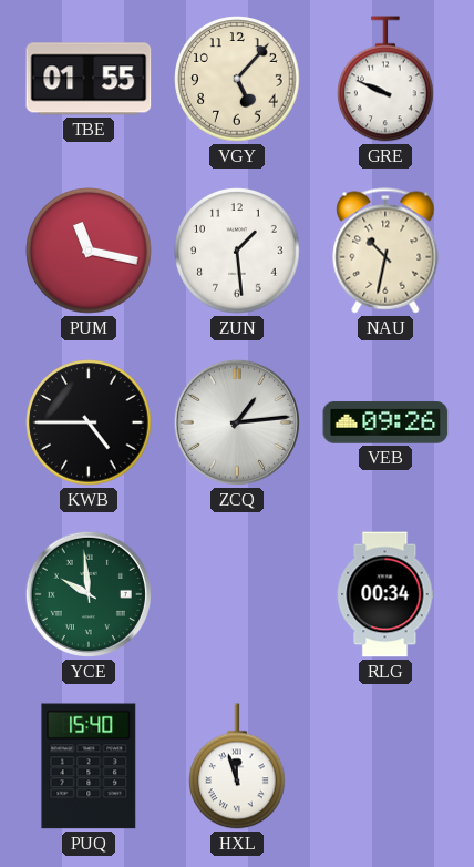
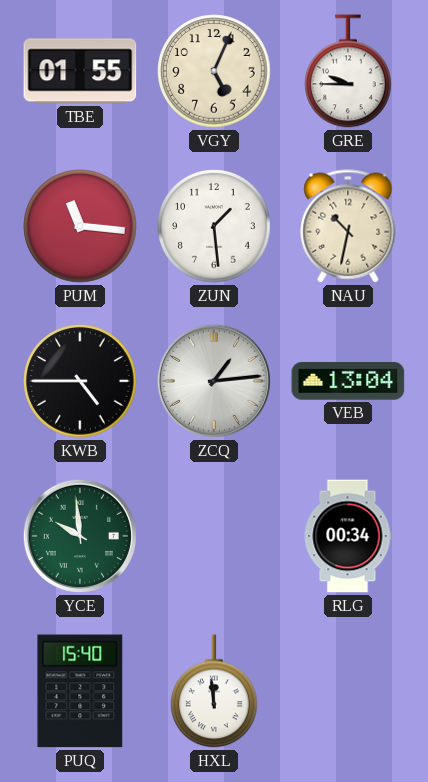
VGY: 5:07 -> 5:04 (214, 71)
GRE: 9:49 -> 9:45 (348, 71)
PUM: 11:17 -> 11:16 (80, 226)
VEB: 09:26 -> 13:04 (348, 381)
HXL: 11:57 -> 11:59 (214, 691)
